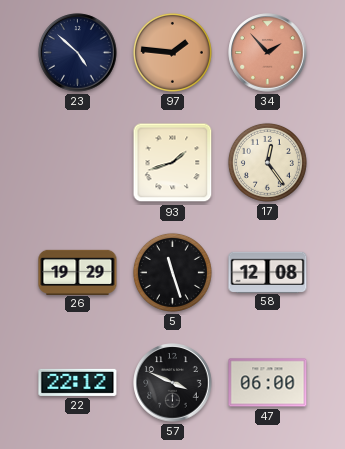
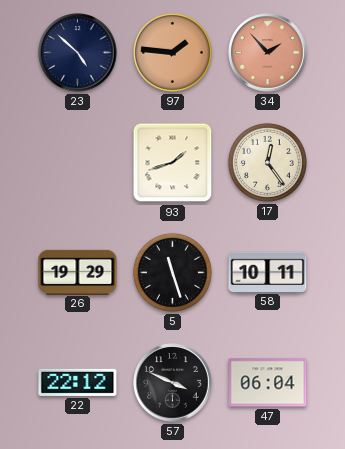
58: 12:08 -> 10:11 (268, 272)
47: 06:00 -> 06:04 (268, 383)
